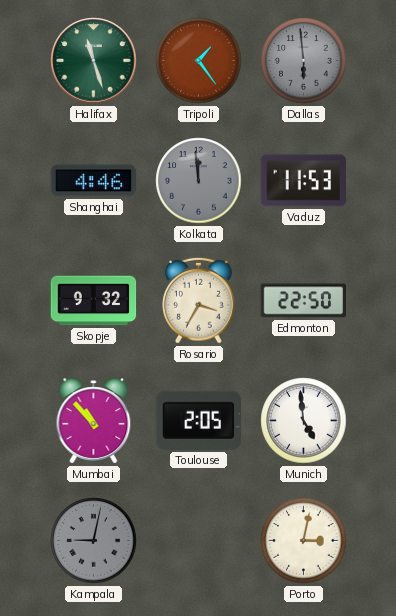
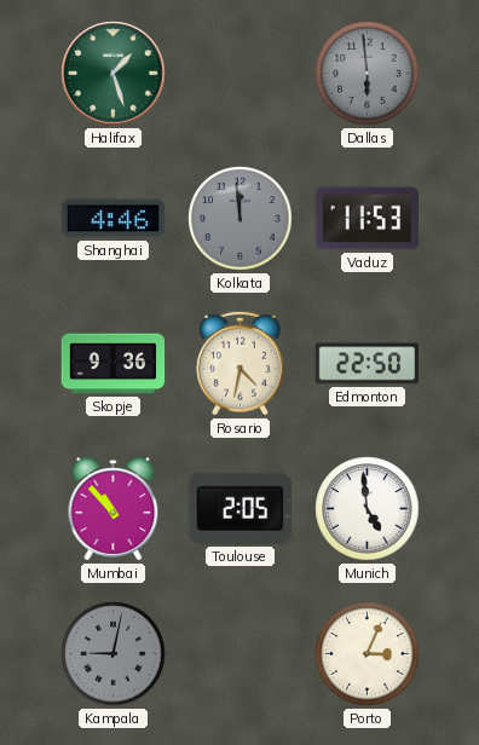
Halifax: 11:27 -> 1:27 (114, 74)
Tripoli: 1:24 -> none (199, 61)
Skopje: 9:32 -> 9:36 (114, 364)
Rosario: 3:35 -> 4:32 (241, 363)
Porto: 3:02 -> 3:04 (368, 654)
